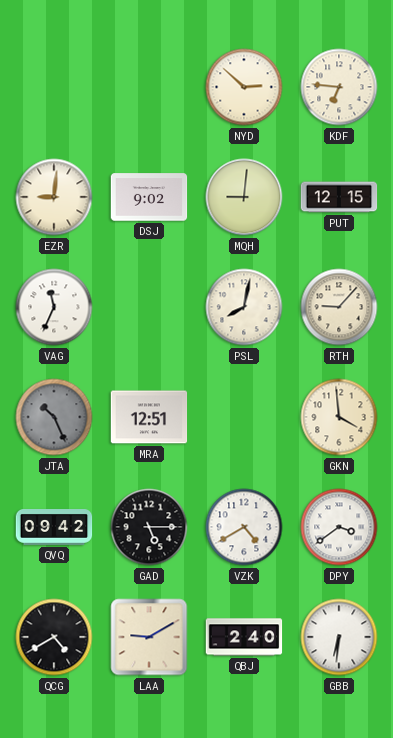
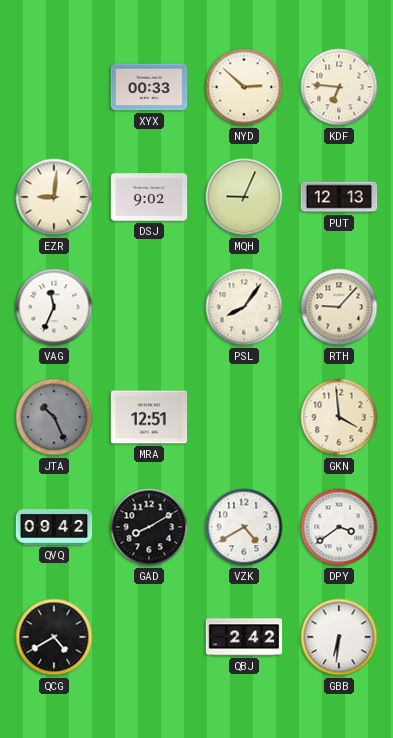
XYX: none -> 00:33 (149, 87)
MQH: 9:01 -> 9:04 (244, 197)
PUT: 12:15 -> 12:13 (339, 197)
PSL: 8:02 -> 8:06 (244, 307)
GAD: 5:15 -> 8:10 (149, 527)
LAA: 9:10 -> none (149, 637)
QBJ: 2:40 -> 2:42 (244, 637)
